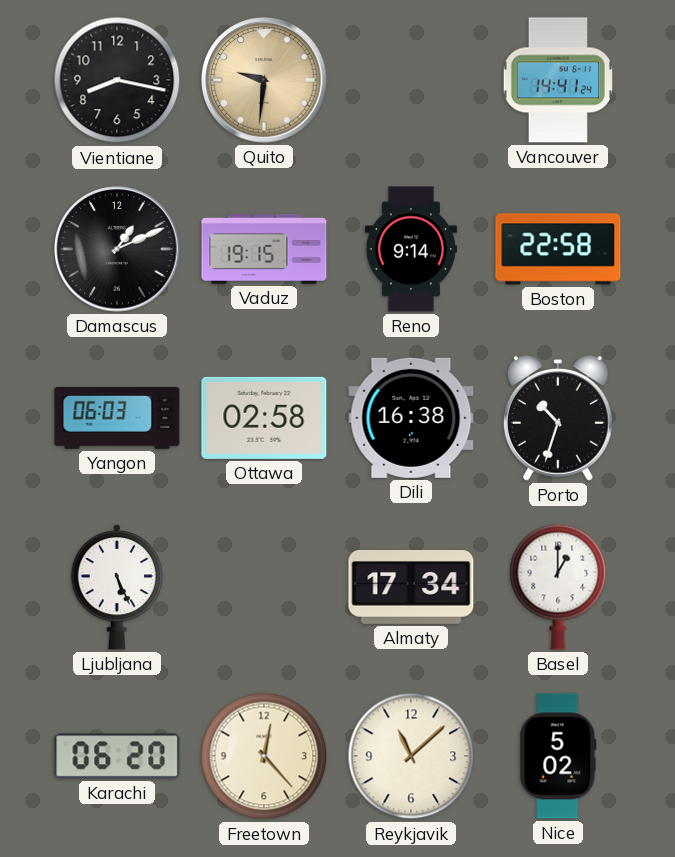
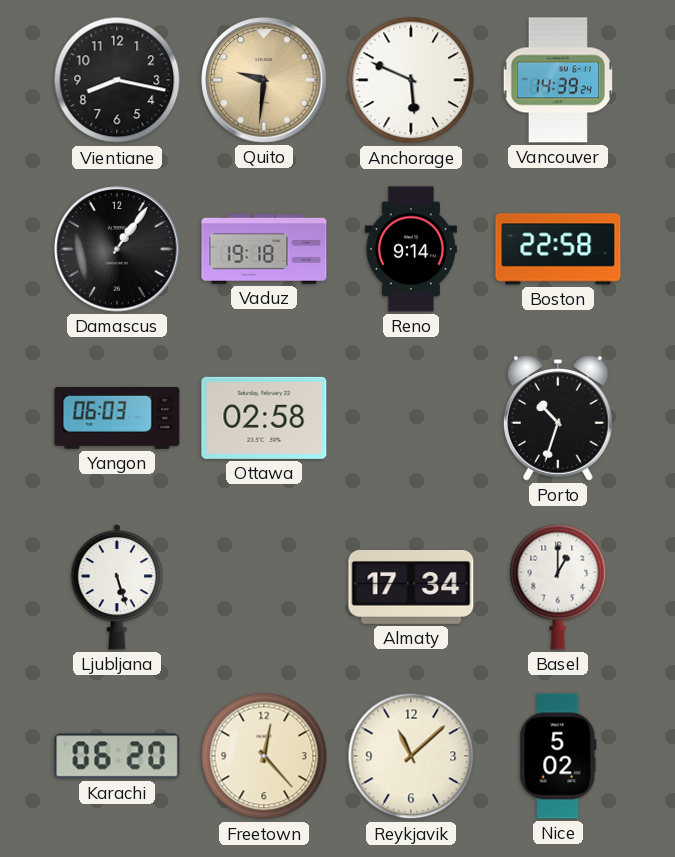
Anchorage: none -> 5:49 (411, 80)
Vancouver: 14:41 -> 14:39 (558, 80)
Damascus: 1:11 -> 1:06 (117, 249)
Vaduz: 19:15 -> 19:18 (264, 249)
Dili: 16:38 -> none (411, 418)
Ljubljana: 5:26 -> 5:27 (117, 587)
